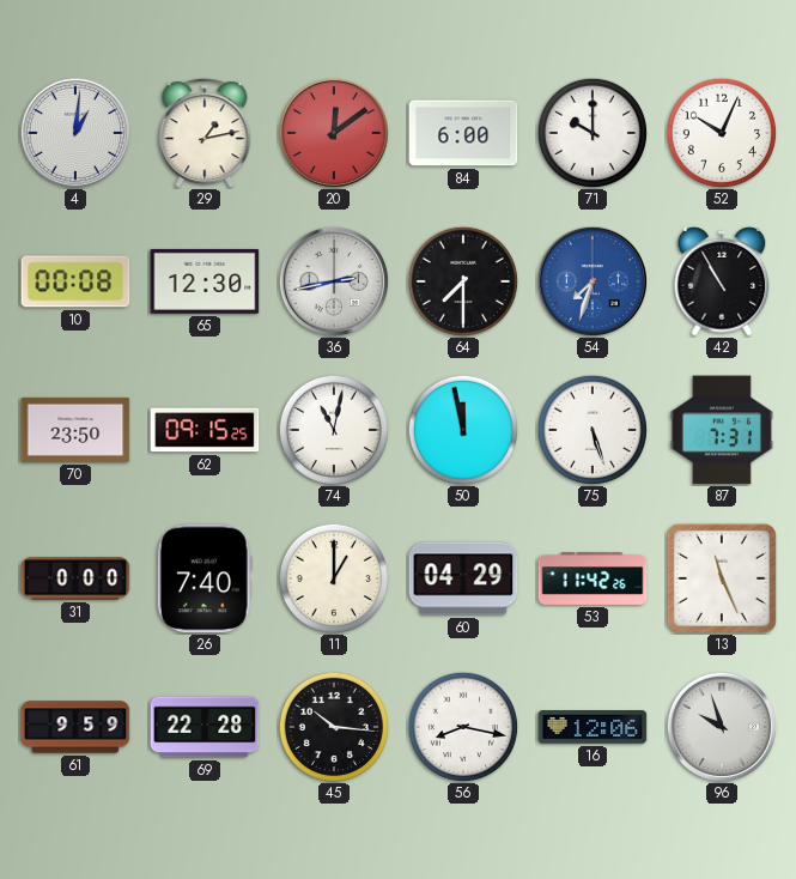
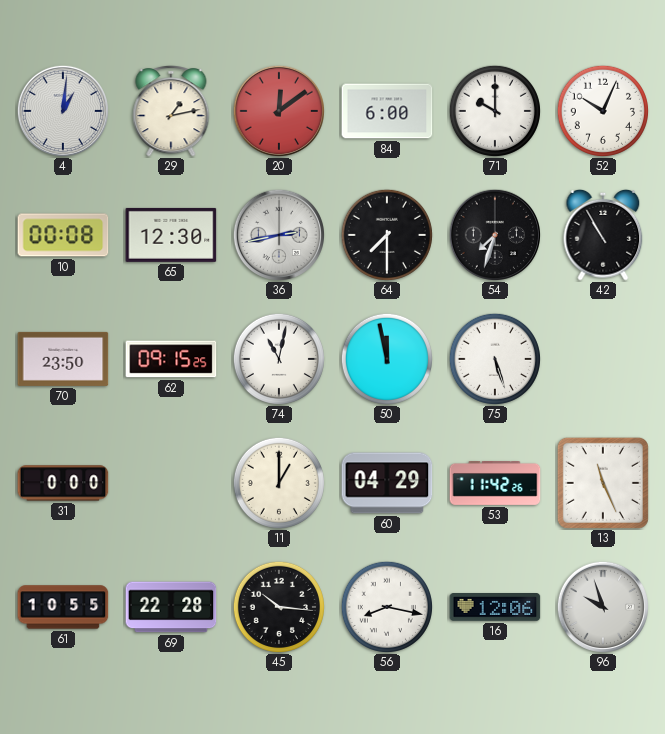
54 dial: blue -> black (494, 234)
87: 7:31 -> none (722, 430)
26: 7:40 -> none (205, 578)
61: 9:59 -> 10:55 (63, 607)
